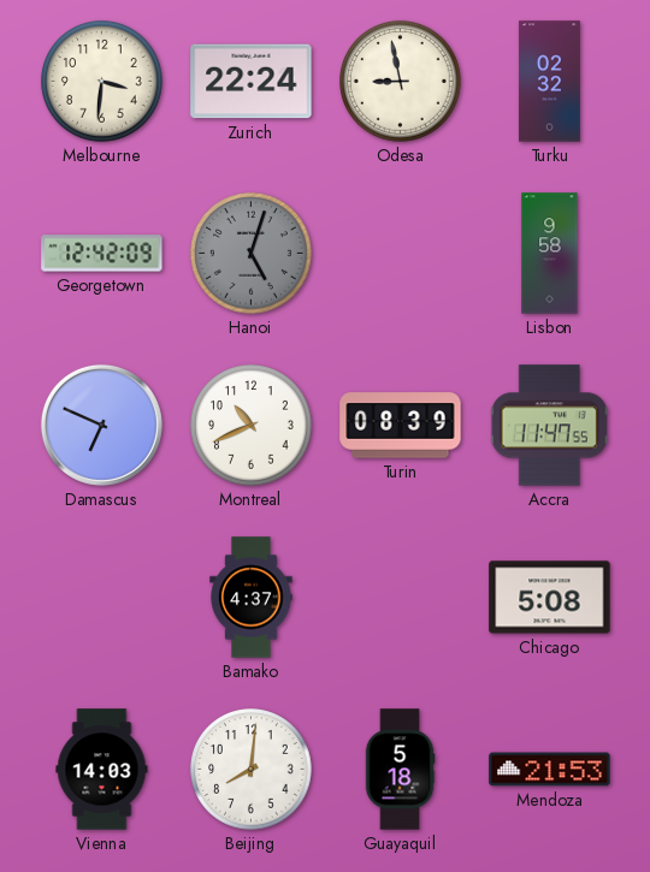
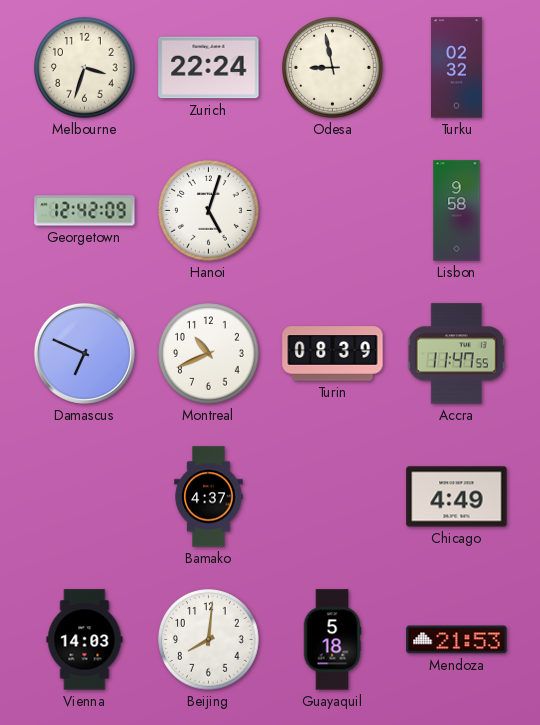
Melbourne: 3:31 -> 3:33 (85, 68)
Hanoi dial: grey -> white (209, 211)
Chicago: 5:08 -> 4:49 (457, 497)
